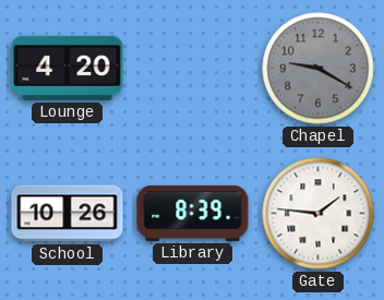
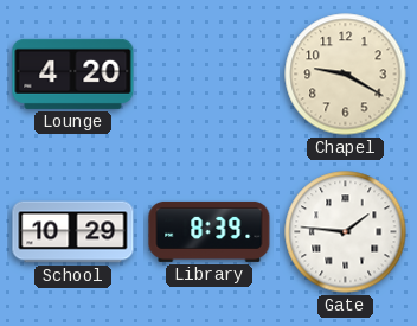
Chapel dial: grey -> cream (346, 75)
School: 10:26 -> 10:29 (73, 232)
